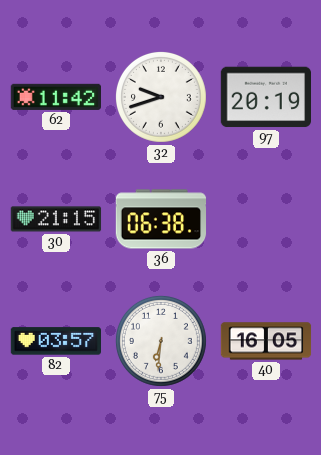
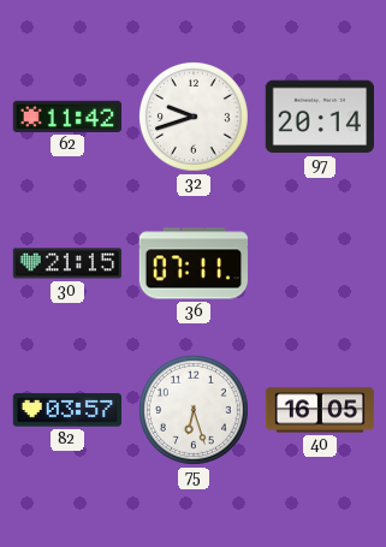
97: 20:19 -> 20:14 (319, 117)
36: 06:38 -> 07:11 (194, 263)
75: 6:31 -> 6:27 (194, 410)
